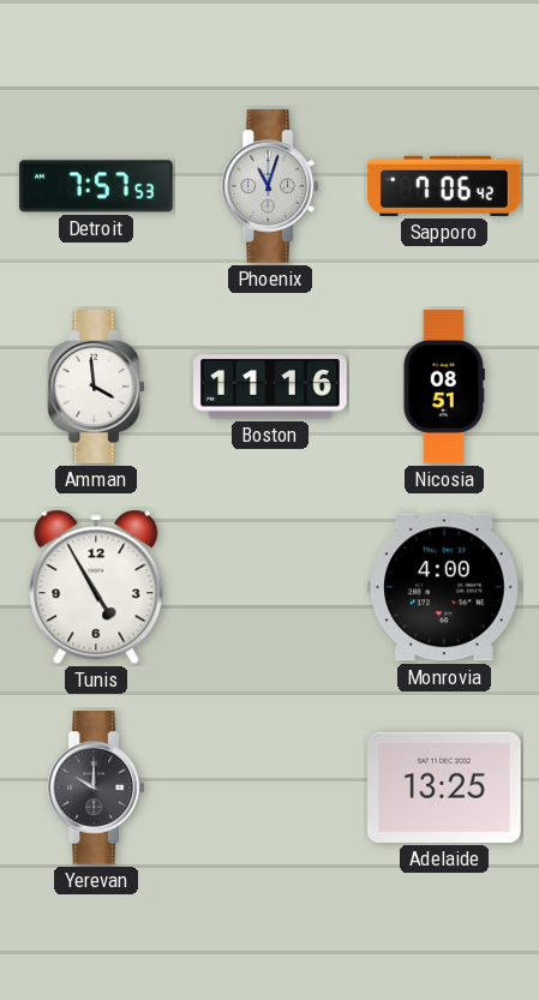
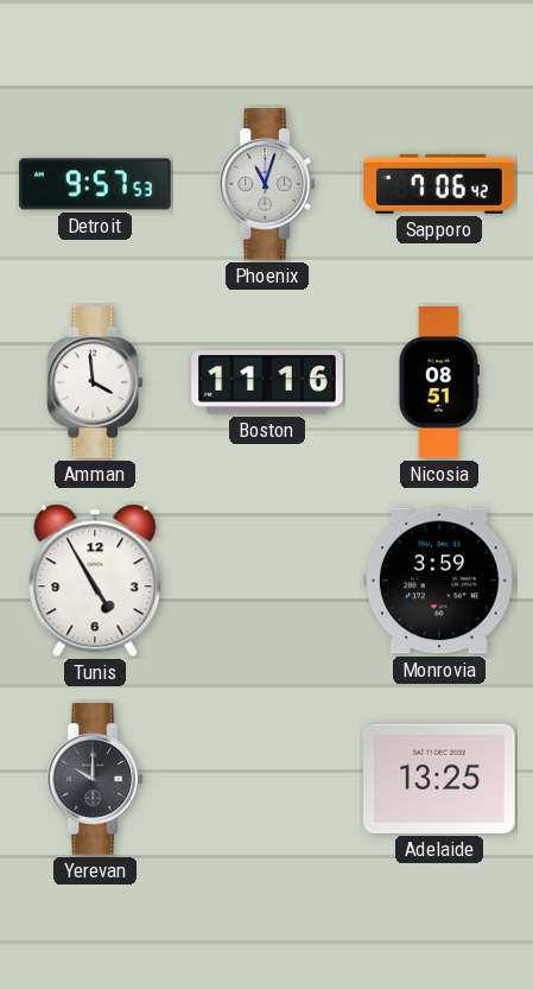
Detroit: 7:57 -> 9:57 (95, 184)
Monrovia: 4:00 -> 3:59 (440, 581)
